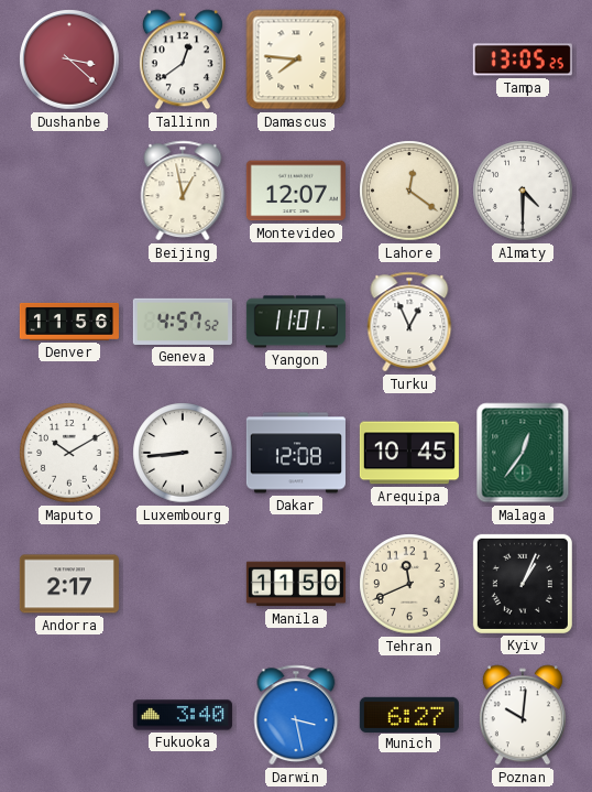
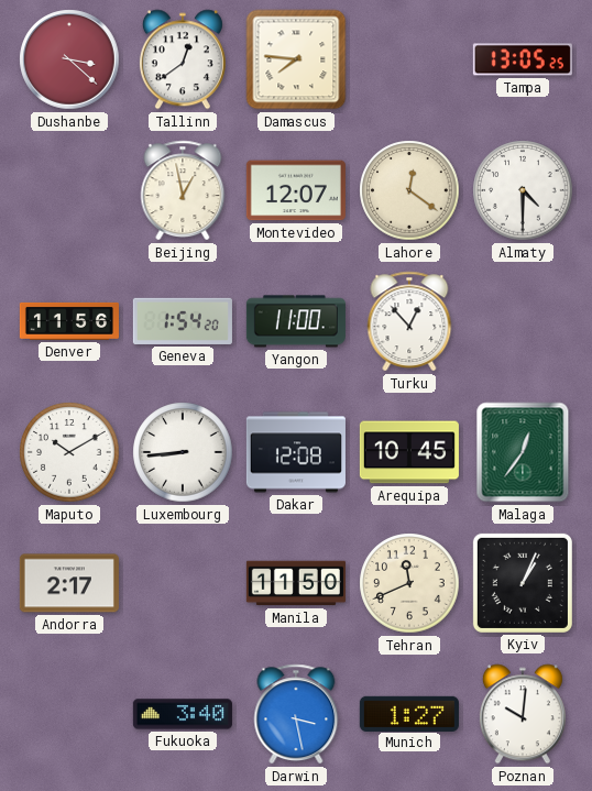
Geneva: 4:57 -> 1:54 (183, 321)
Yangon: 11:01 -> 11:00 (296, 321)
Turku: 12:56 -> 12:53 (409, 321)
Munich: 6:27 -> 1:27 (409, 713)
